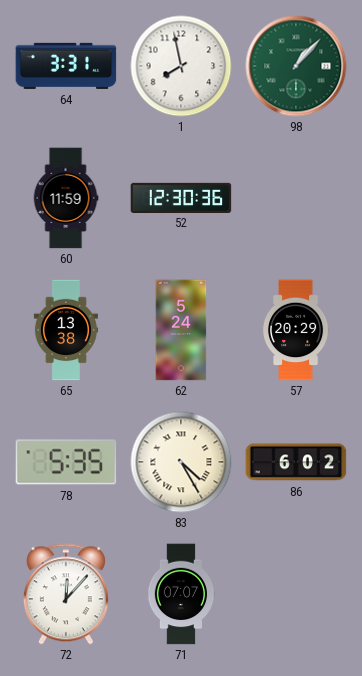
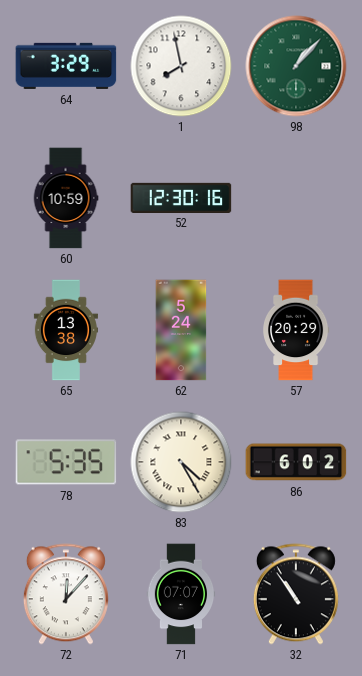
64: 3:31 -> 3:29 (66, 66)
60: 11:59 -> 10:59 (66, 198)
52: 12:30:36 -> 12:30:16 (181, 197)
32: none -> 10:54 (296, 594)
